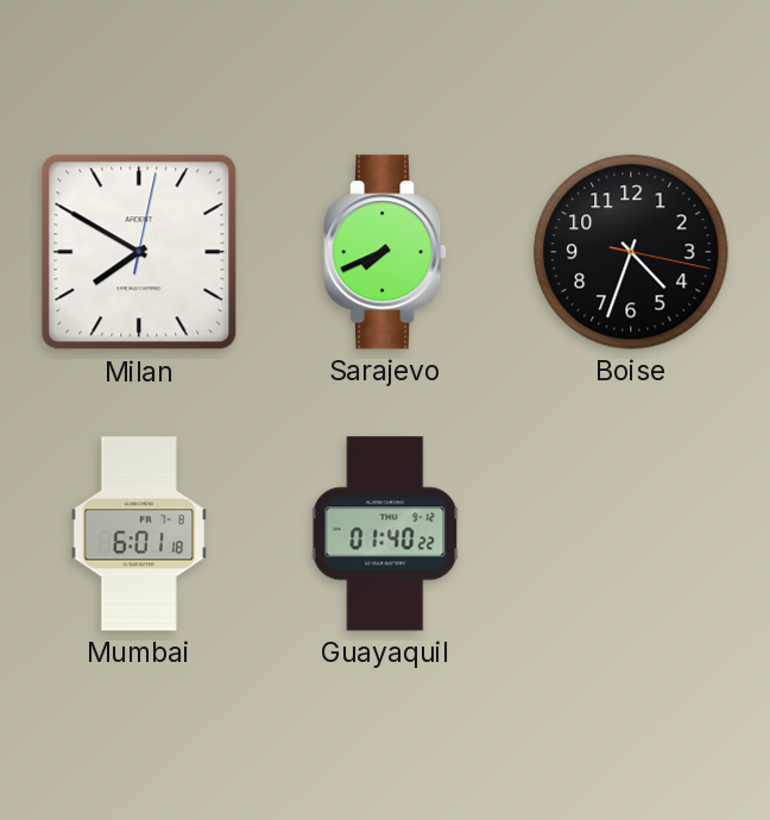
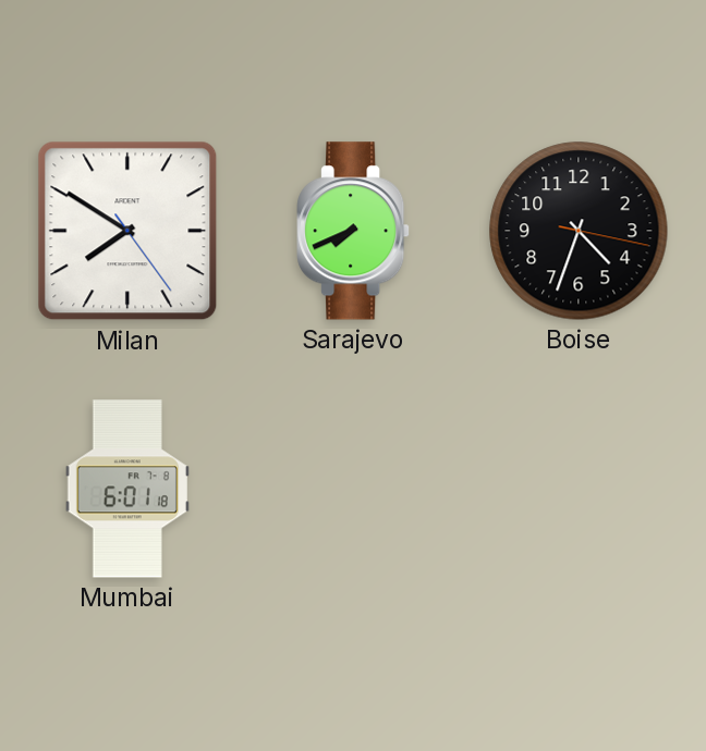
Milan: 7:50:02 -> 7:50:24 (127, 231)
Guayaquil: 01:40 -> none (385, 534)
